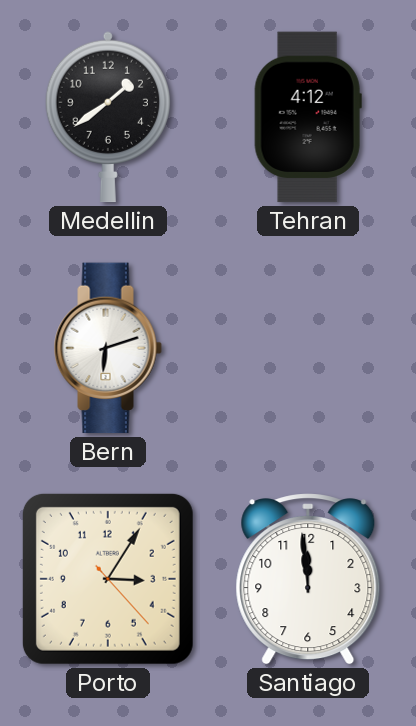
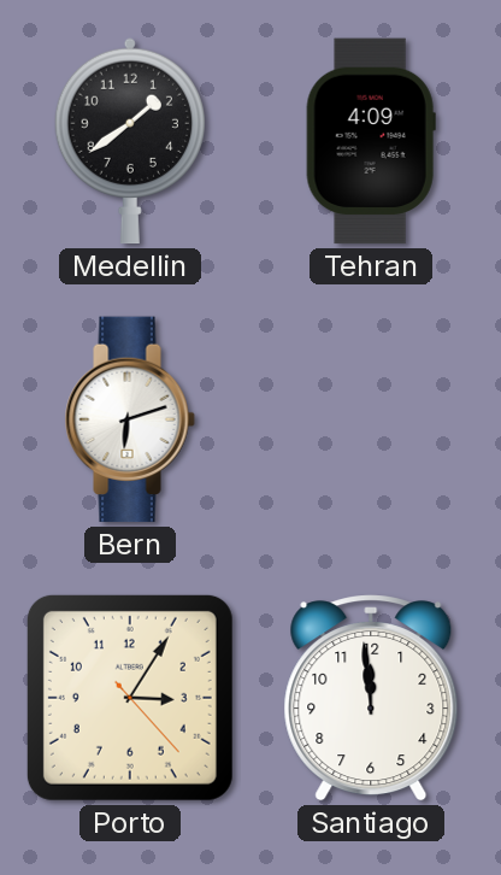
Tehran: 4:12 -> 4:09 (371, 141)
